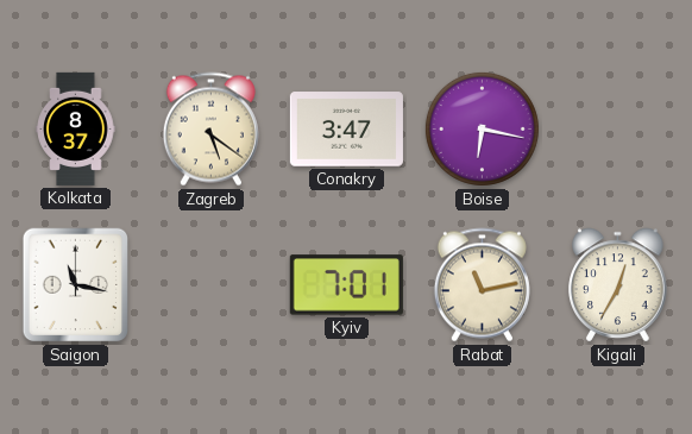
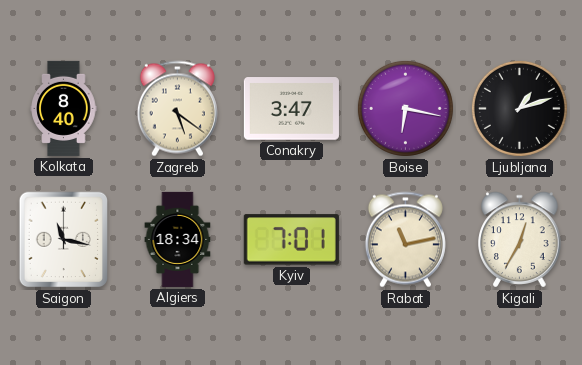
Kolkata: 8:37 -> 8:40 (64, 108)
Ljubljana: none -> 1:12 (519, 108)
Algiers: none -> 18:34 (178, 239)
